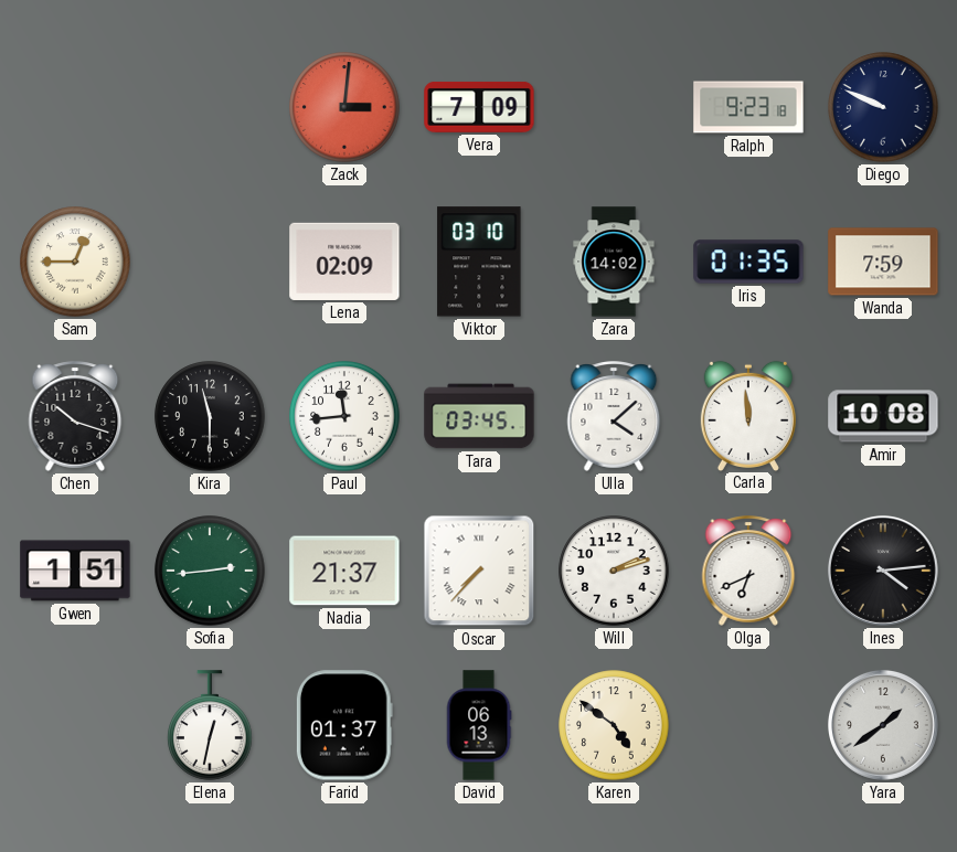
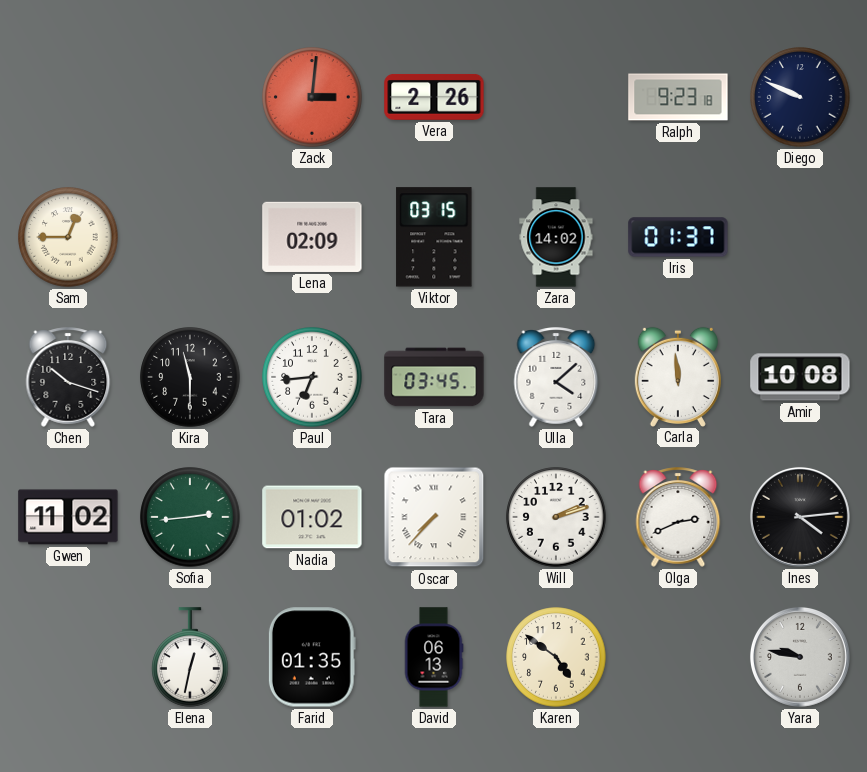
Vera: 7:09 -> 2:26 (434, 97)
Viktor: 03:10 -> 03:15 (434, 237)
Iris: 01:35 -> 01:37 (678, 237)
Wanda: 7:59 -> none (883, 262)
Paul: 11:44 -> 6:44 (312, 377)
Gwen: 1:51 -> 11:02 (68, 517)
Nadia: 21:37 -> 01:02 (312, 517)
Olga: 6:41 -> 2:41 (678, 517)
Farid: 01:37 -> 01:35 (312, 657)
Yara: 1:39 -> 9:47 (800, 657)
